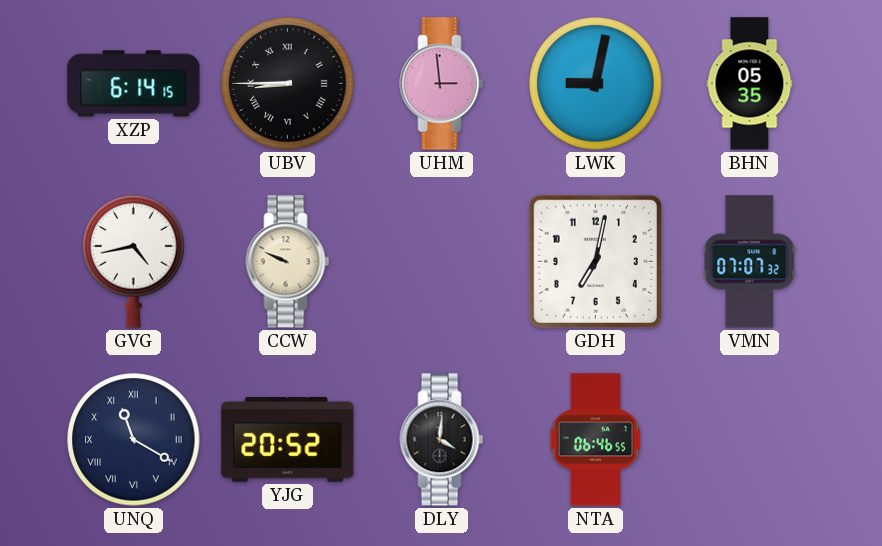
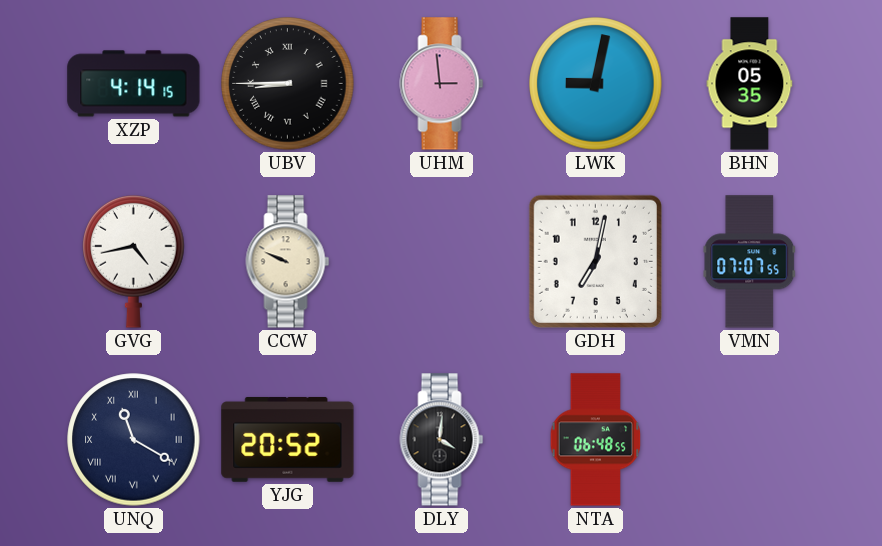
XZP: 6:14 -> 4:14 (134, 84)
VMN: 07:07:32 -> 07:07:55 (750, 262)
NTA: 06:46 -> 06:48 (596, 440)
